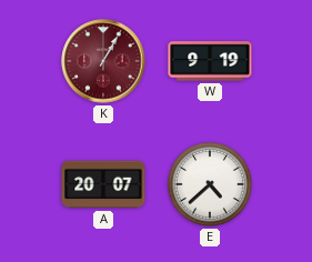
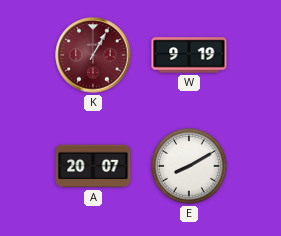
E: 4:38 -> 8:10 (190, 167)
